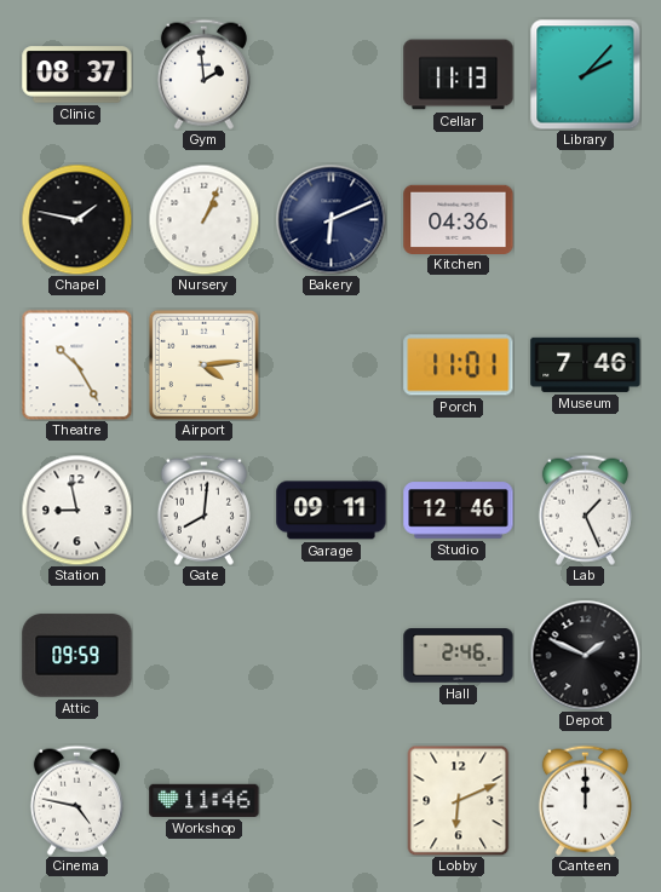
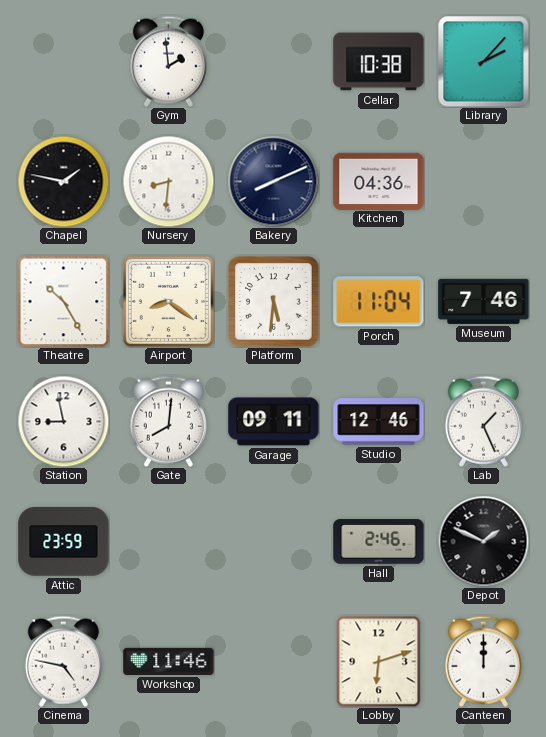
Clinic: 08:37 -> none (77, 75)
Cellar: 11:13 -> 10:38 (379, 62)
Nursery: 1:04 -> 8:31 (168, 181)
Bakery: 6:11 -> 8:11 (273, 181)
Airport: 4:14 -> 8:21 (168, 301)
Platform: none -> 5:31 (274, 302)
Porch: 11:01 -> 11:04 (379, 302)
Attic: 09:59 -> 23:59 (64, 542)
Lobby: 6:11 -> 6:12 (379, 661)
